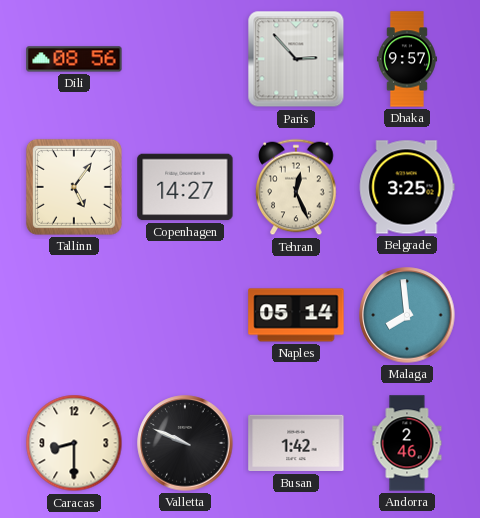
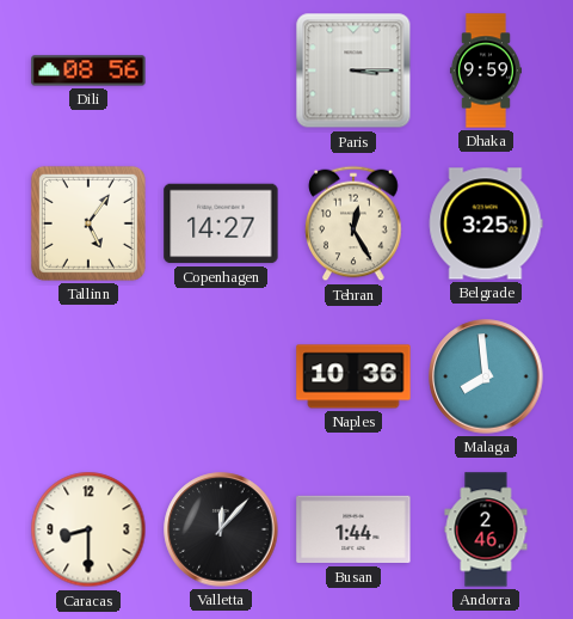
Paris: 2:53 -> 3:15 (353, 71)
Dhaka: 9:57 -> 9:59 (486, 71)
Tehran: 12:26 -> 12:25 (353, 223)
Naples: 05:14 -> 10:36 (353, 376)
Valletta: 9:49 -> 12:07 (221, 529)
Busan: 1:42 -> 1:44 (353, 529)
